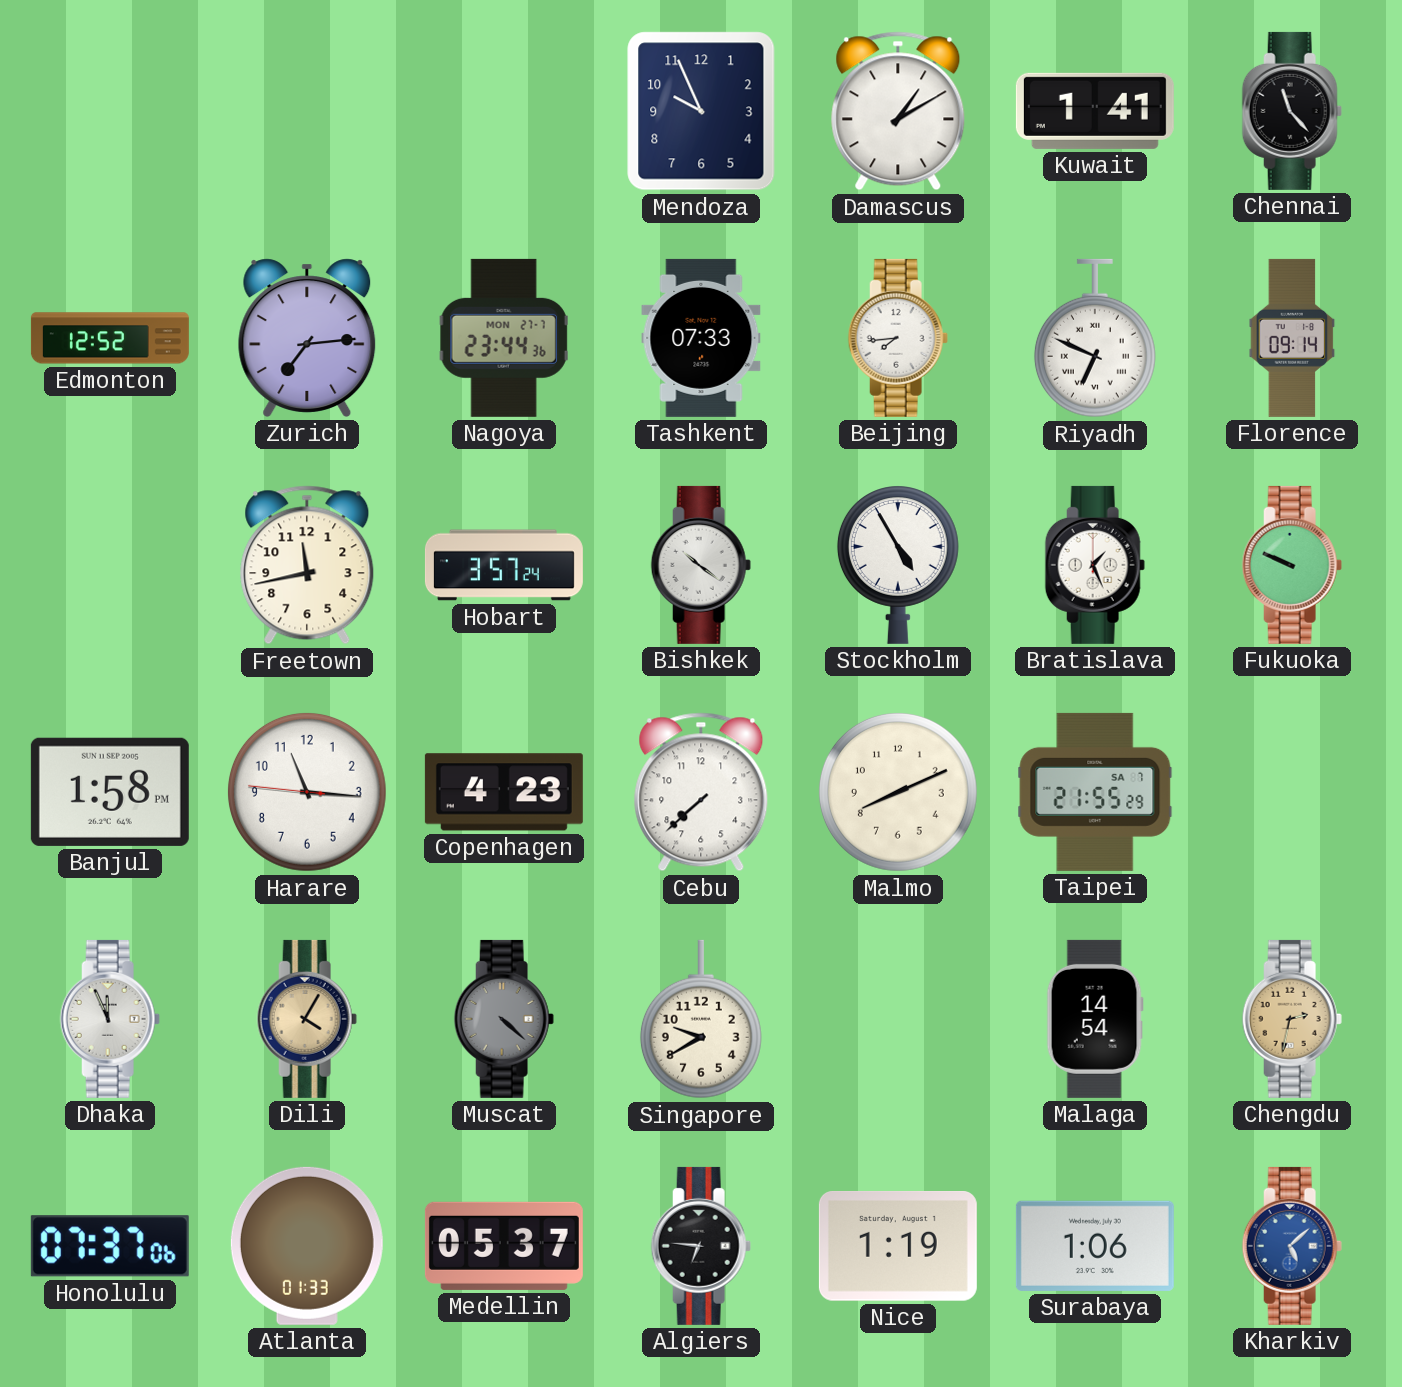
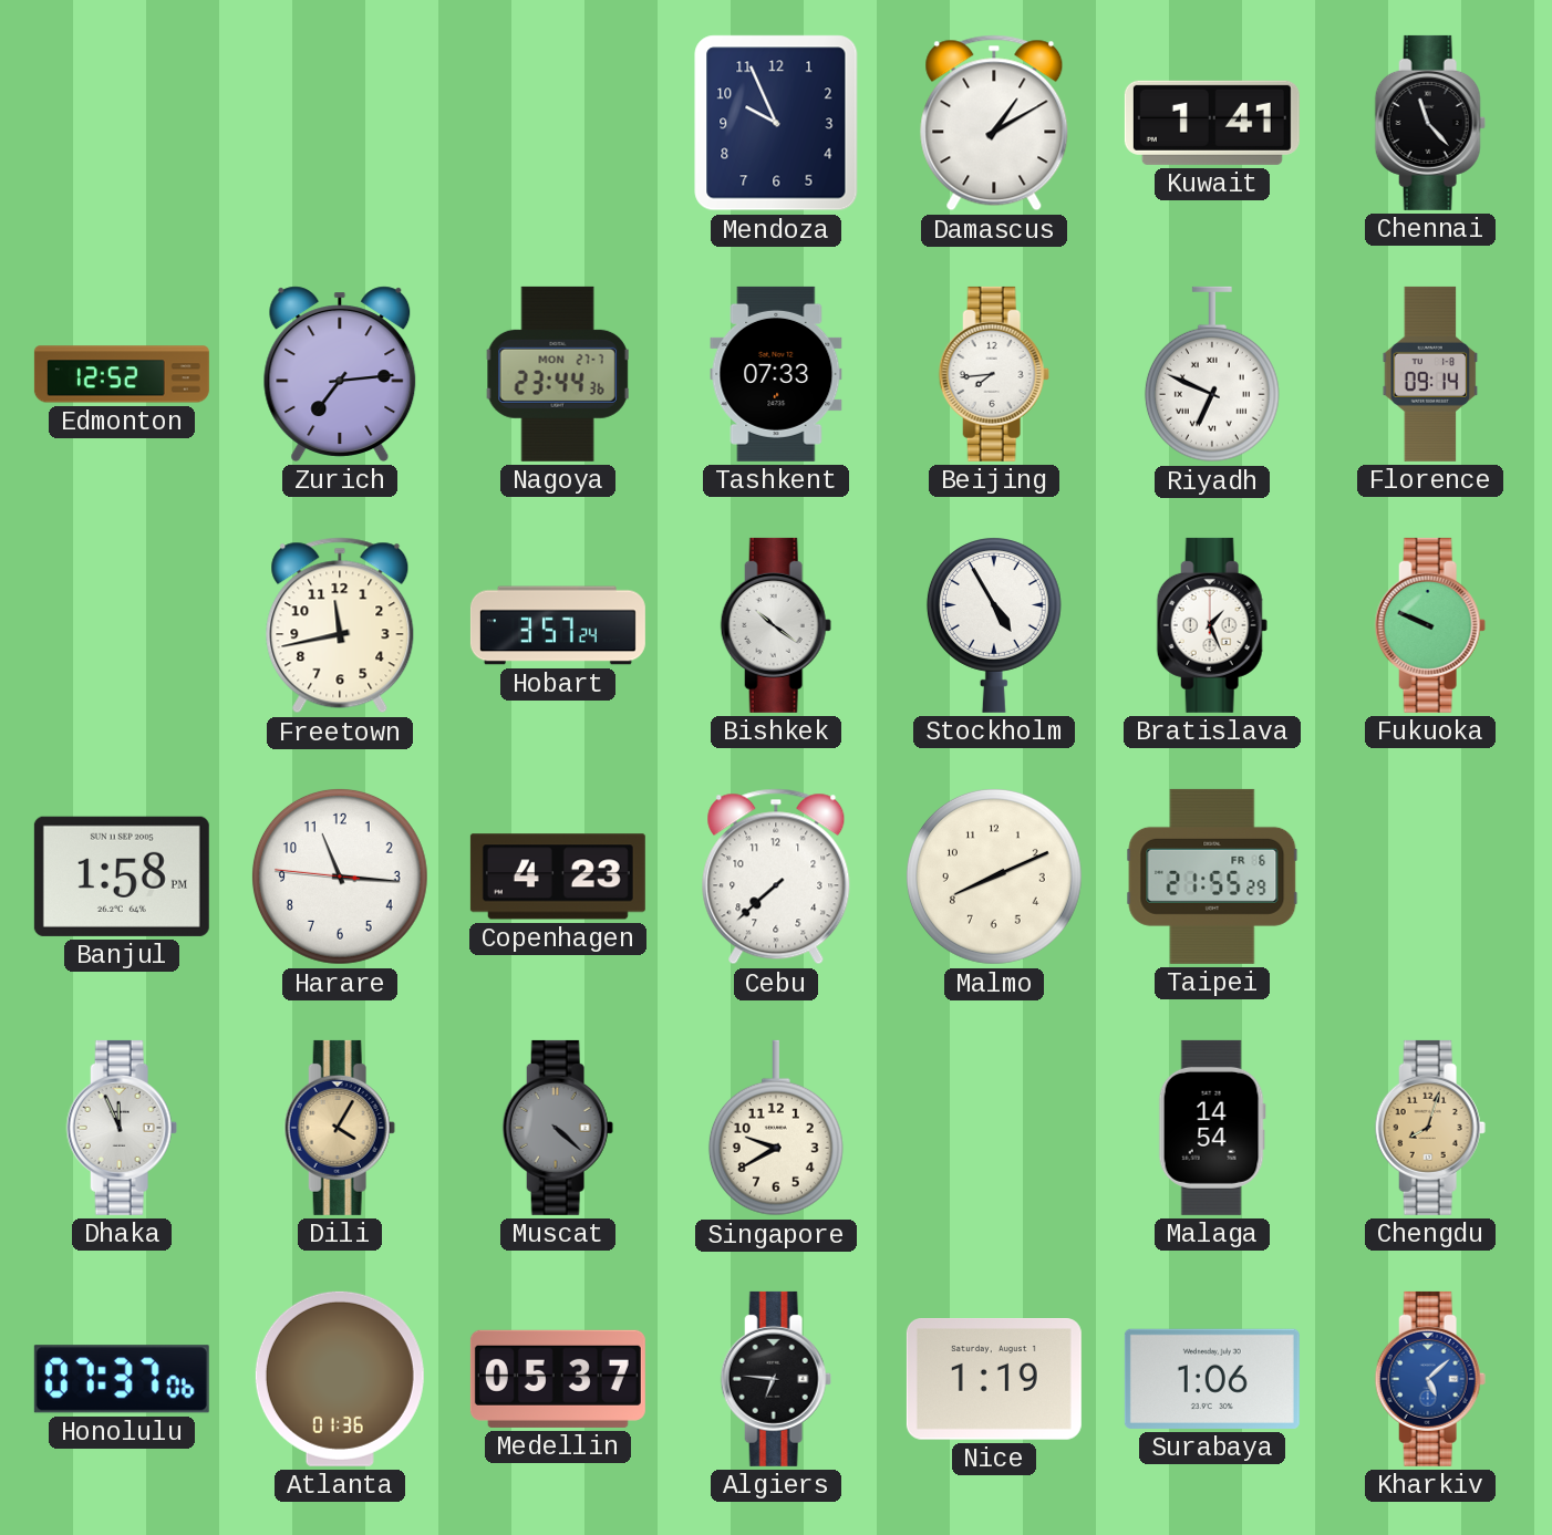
Taipei date: SA 7 -> FR 6 (1212, 877)
Chengdu: 2:32 -> 8:03 (1430, 1128)
Atlanta: 01:33 -> 01:36 (340, 1379)
